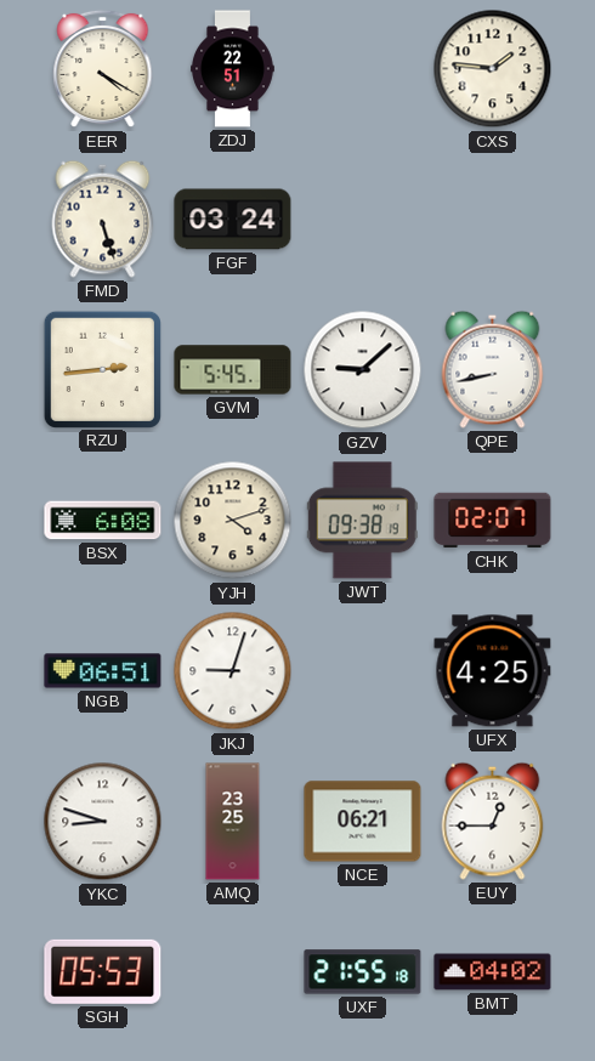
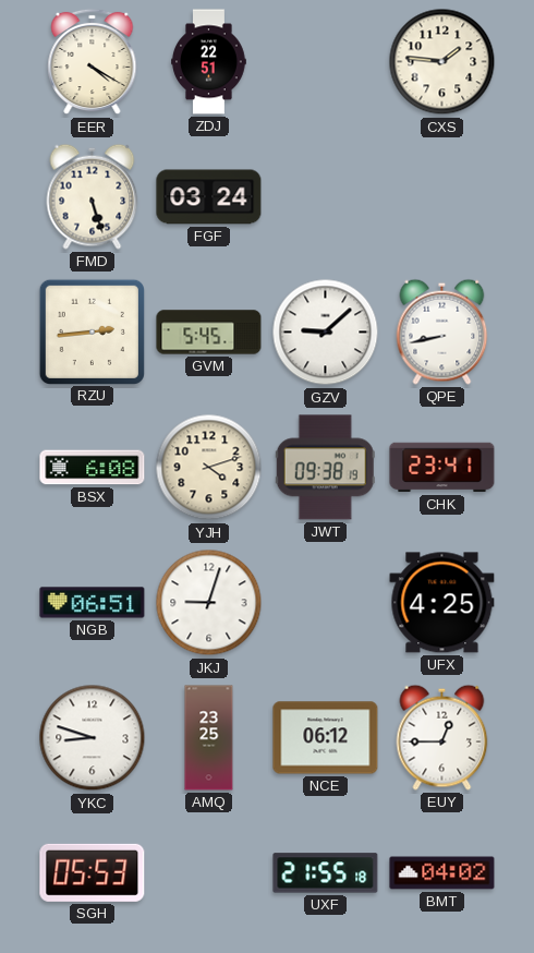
CHK: 02:07 -> 23:41 (442, 468)
NCE: 06:21 -> 06:12 (326, 738)
